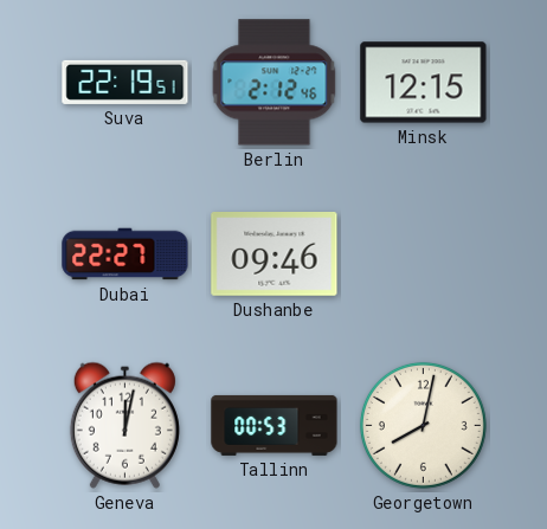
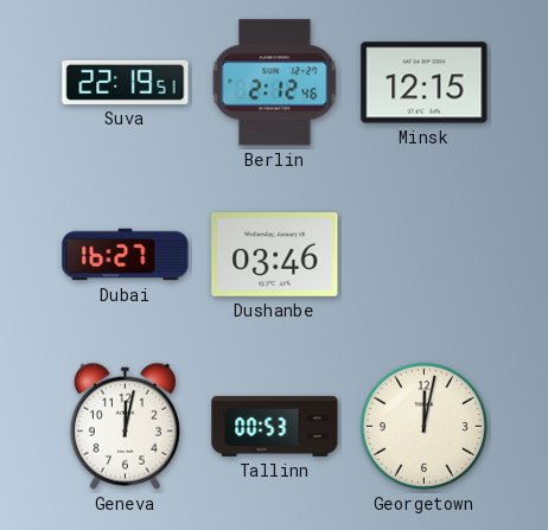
Dubai: 22:27 -> 16:27 (126, 255)
Dushanbe: 09:46 -> 03:46 (275, 255)
Georgetown: 8:02 -> 12:02 (423, 426)
